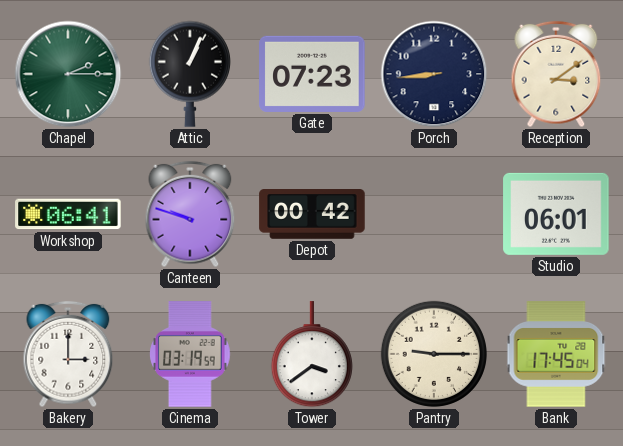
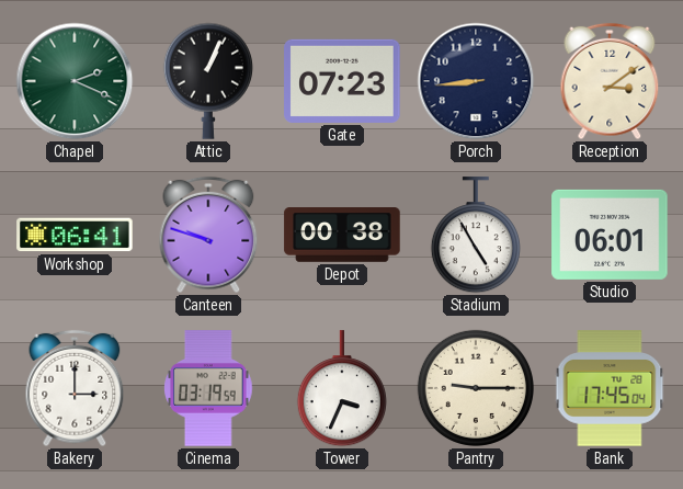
Chapel: 2:15 -> 2:19 (75, 81)
Depot: 00:42 -> 00:38 (342, 235)
Stadium: none -> 4:55 (476, 236)
Tower: 3:39 -> 3:34 (342, 389)
